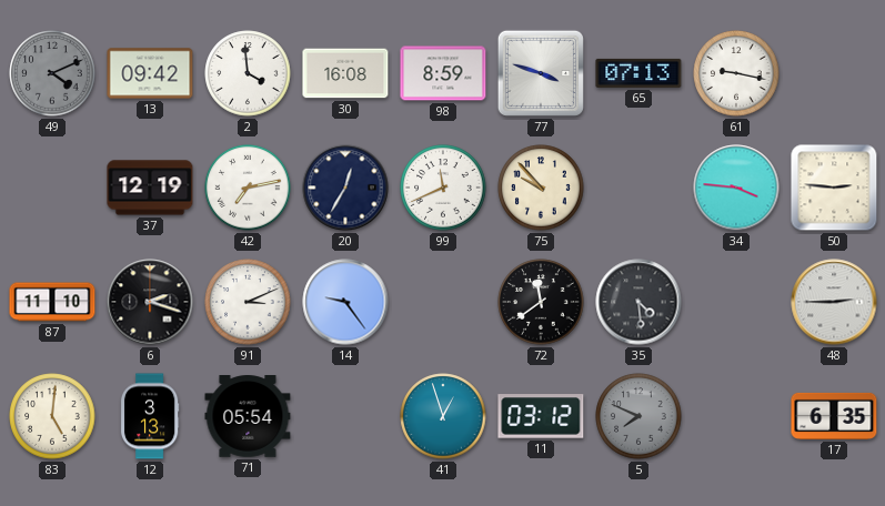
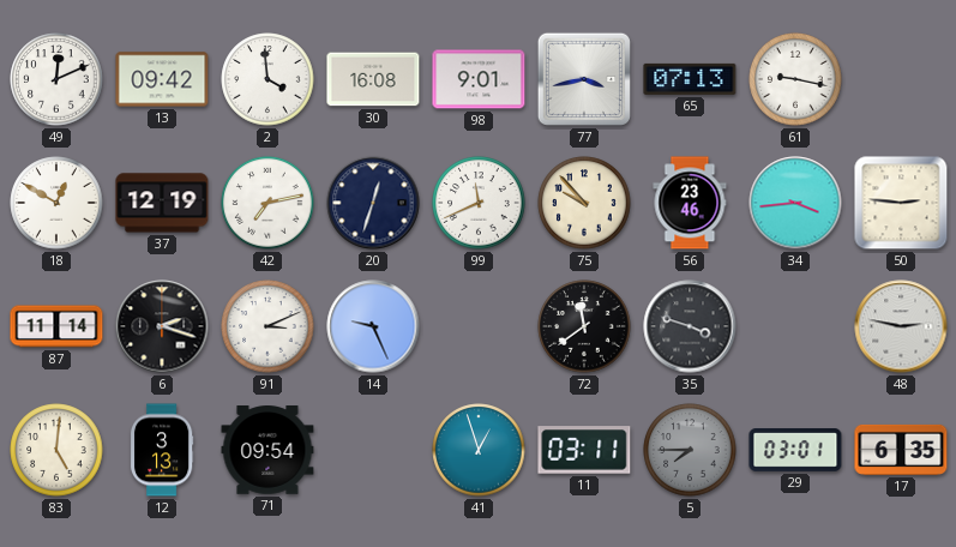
49: 4:11 -> 12:11 (56, 79)
49 dial: grey -> white (56, 79)
98: 8:59 -> 9:01 (479, 79)
77: 3:48 -> 3:43 (584, 79)
18: none -> 12:50 (56, 203)
20: 12:35 -> 12:33 (373, 203)
56: none -> 23:46 (690, 203)
34: 3:46 -> 3:44 (795, 203)
87: 11:10 -> 11:14 (56, 326)
14: 9:24 -> 9:26 (373, 326)
35: 4:29 -> 3:48 (690, 326)
48: 2:45 -> 2:47 (901, 326)
71: 05:54 -> 09:54 (267, 450)
11: 03:12 -> 03:11 (584, 450)
5: 7:49 -> 7:45 (690, 450)
29: none -> 03:01 (795, 451)
